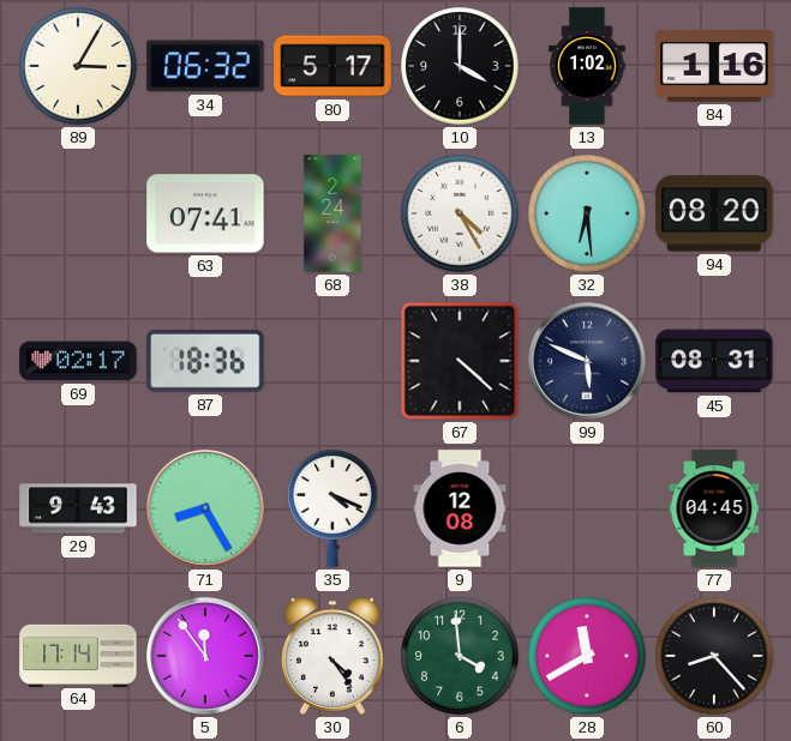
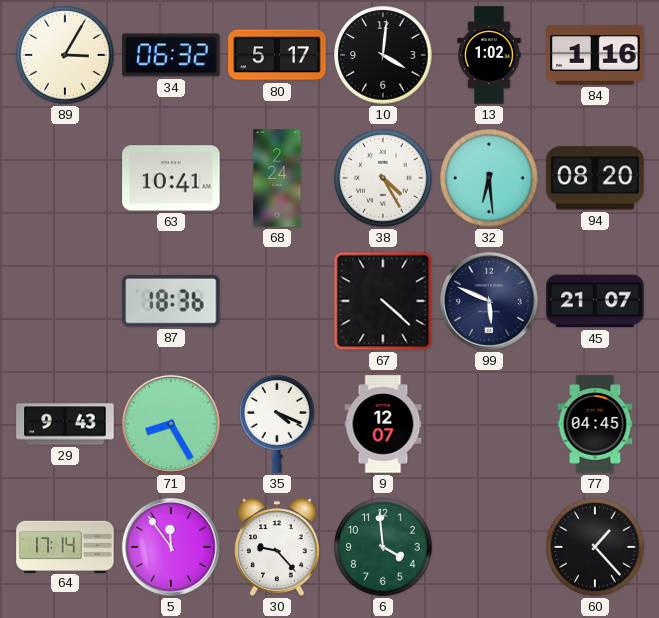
10: 4:00 -> 4:01 (383, 55)
63: 07:41 -> 10:41 (171, 178)
69: 02:17 -> none (78, 361)
45: 08:31 -> 21:07 (595, 301)
9: 12:08 -> 12:07 (383, 424)
30: 4:24 -> 9:23 (277, 547)
28: 11:40 -> none (587, 656)
60: 8:23 -> 1:23 (595, 547)
